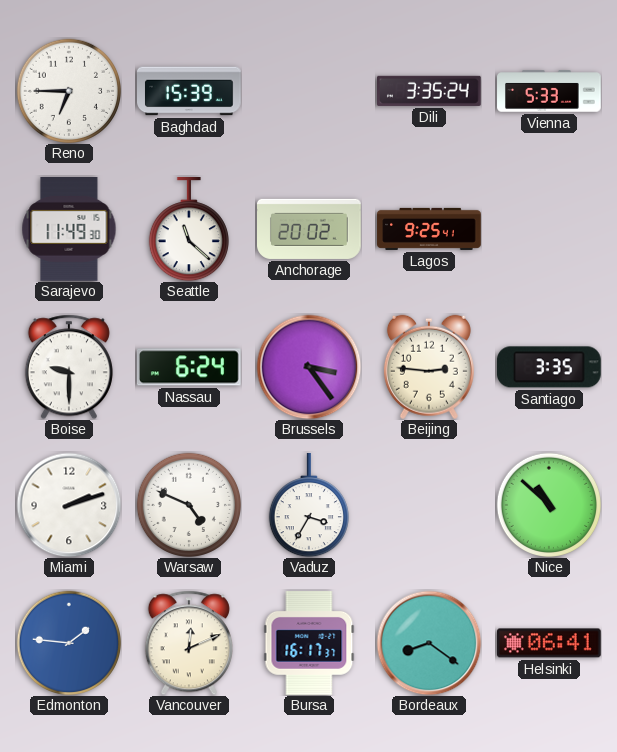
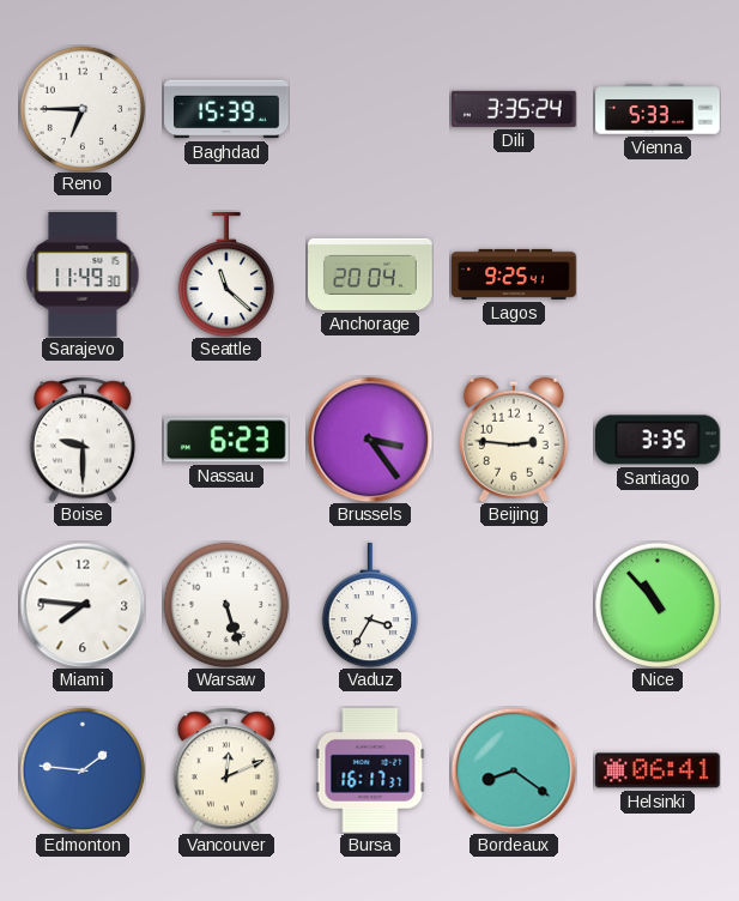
Anchorage: 20:02 -> 20:04 (371, 274)
Nassau: 6:24 -> 6:23 (226, 440)
Miami: 2:12 -> 7:46 (83, 605)
Warsaw: 4:49 -> 5:27 (225, 604)
Nice: 10:52 -> 10:53 (656, 604)
